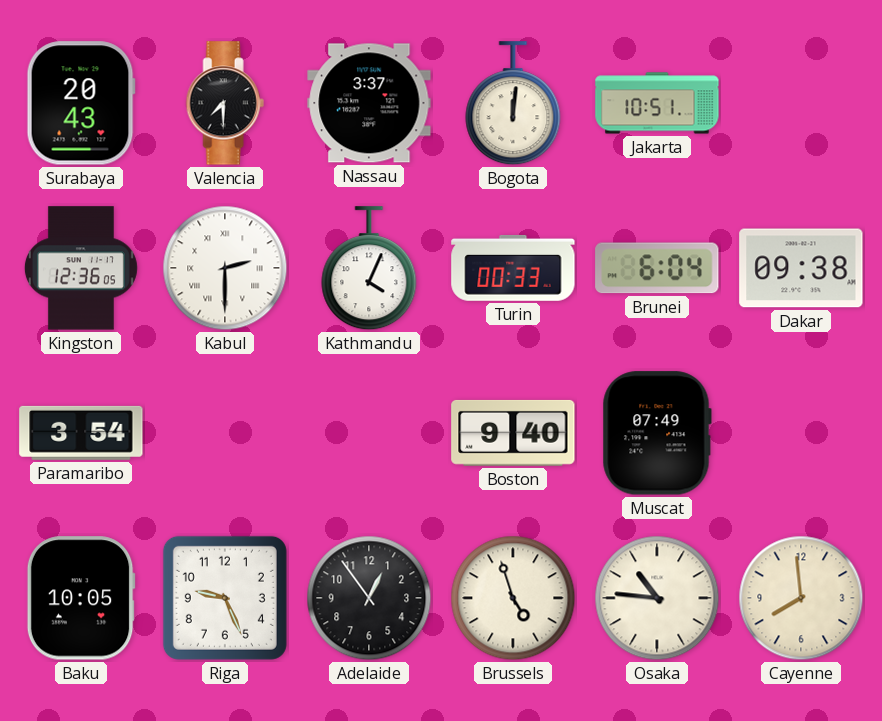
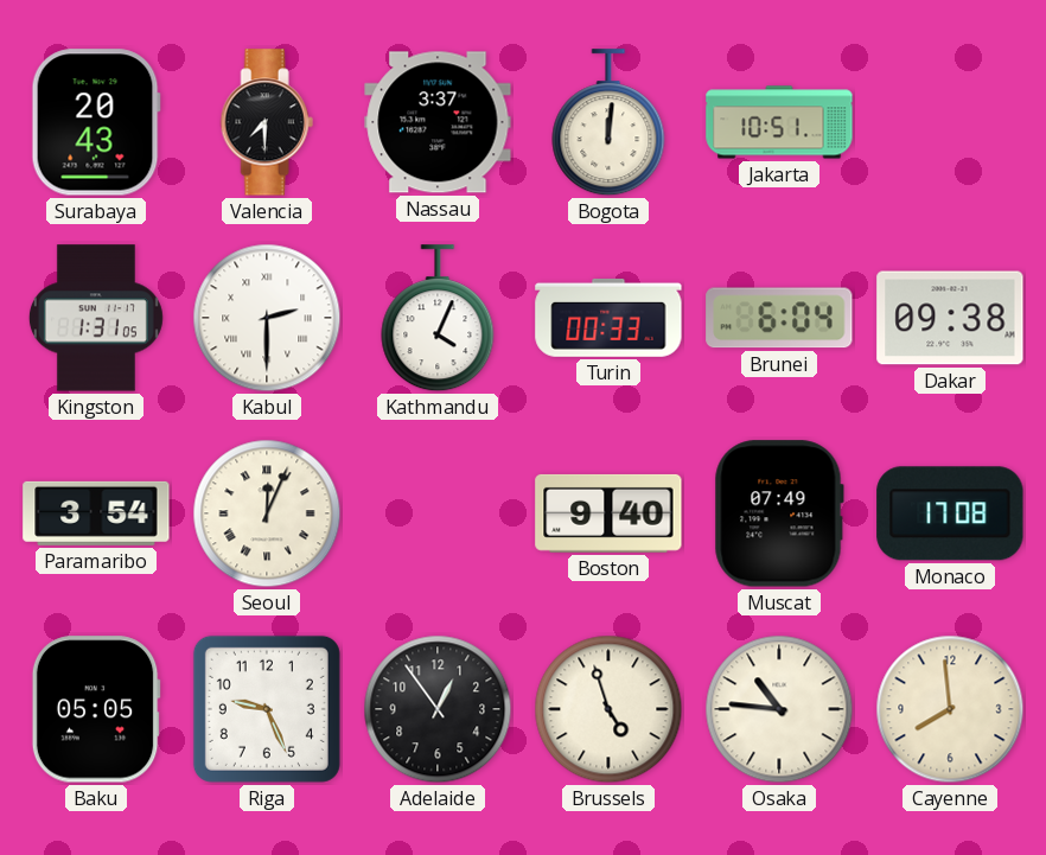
Kingston: 12:36 -> 1:31 (96, 318)
Seoul: none -> 12:04 (267, 513)
Monaco: none -> 17:08 (950, 513)
Baku: 10:05 -> 05:05 (96, 709)
